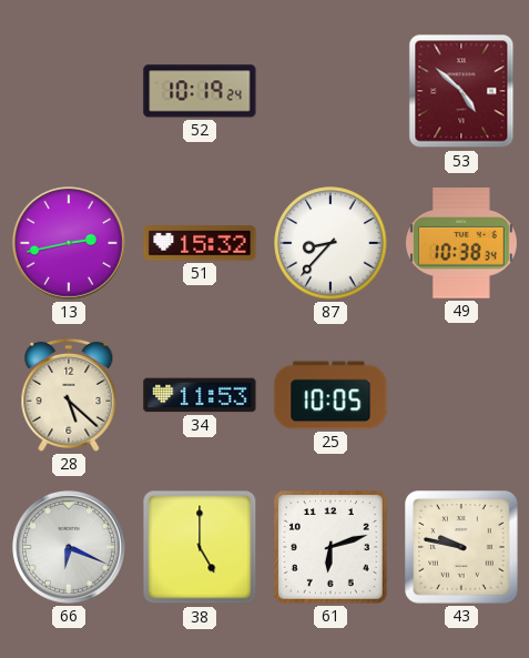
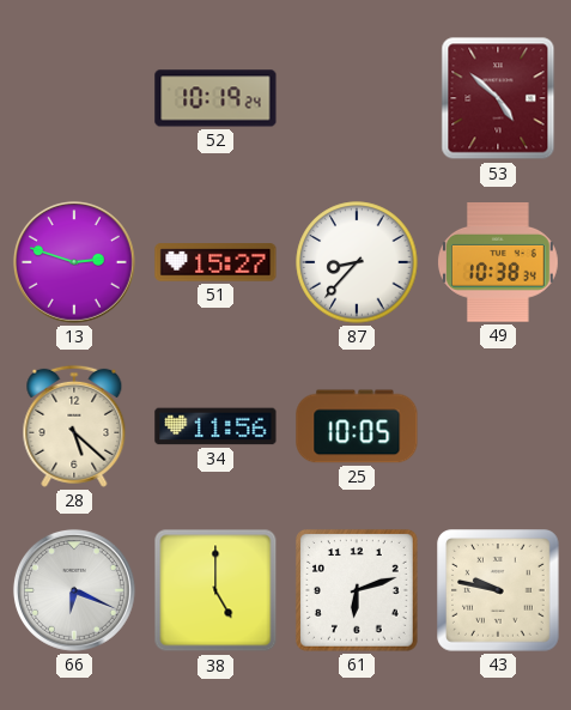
13: 2:43 -> 2:48 (74, 262)
51: 15:32 -> 15:27 (215, 262)
34: 11:53 -> 11:56 (215, 426)
